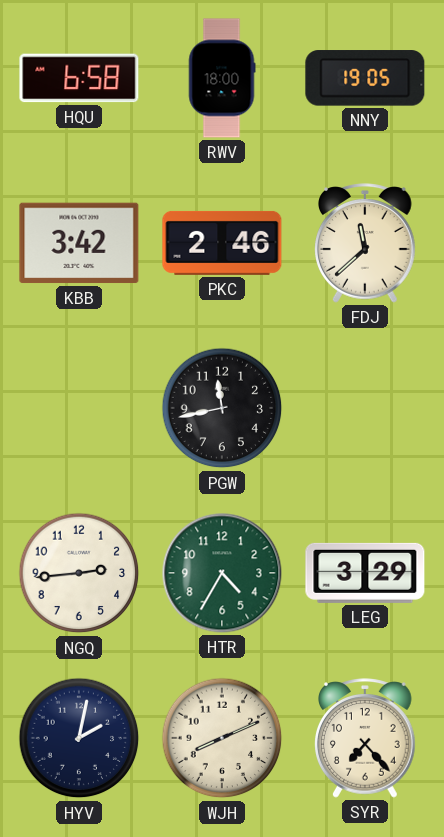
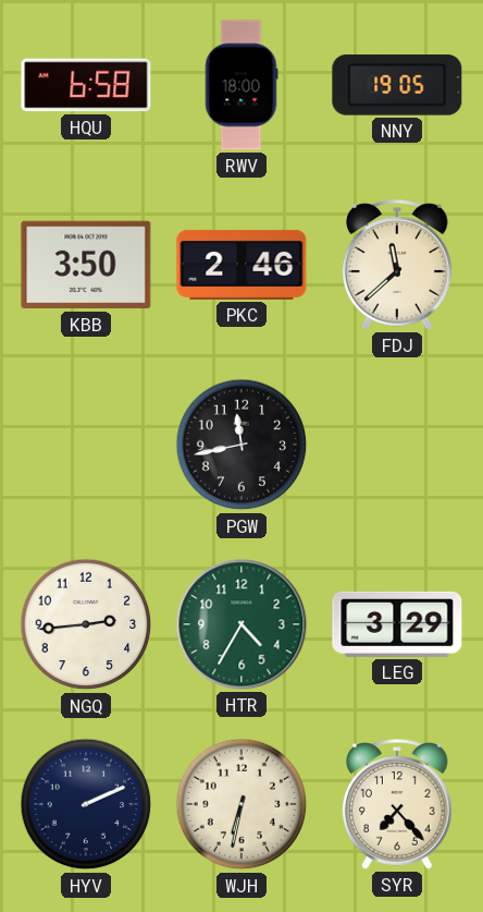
KBB: 3:42 -> 3:50 (86, 265)
HYV: 2:02 -> 2:11 (86, 804)
WJH: 8:11 -> 6:32 (242, 804)
